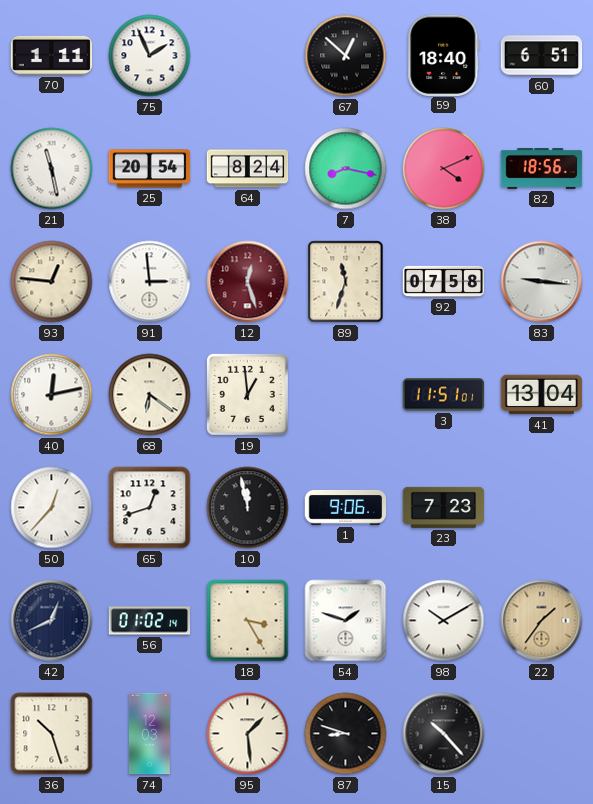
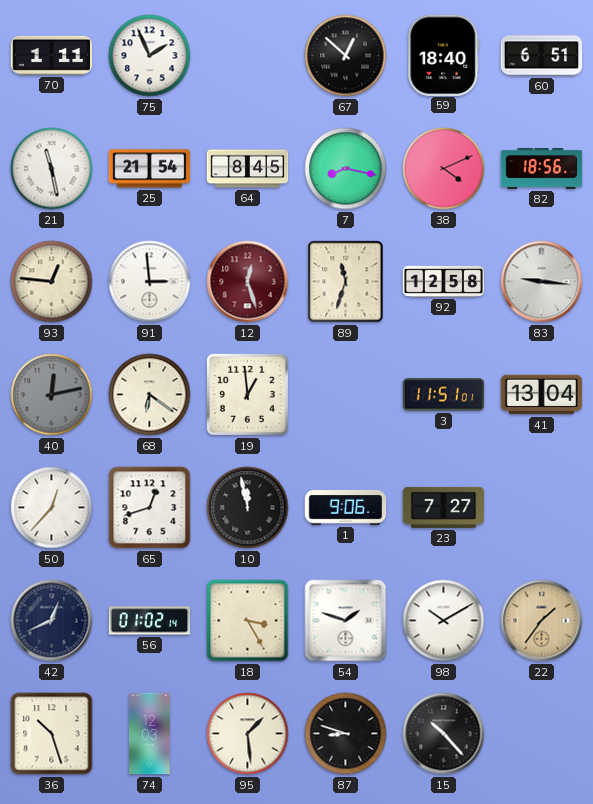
25: 20:54 -> 21:54 (150, 169)
64: 8:24 -> 8:45 (248, 169)
92: 07:58 -> 12:58 (444, 281)
40 dial: white -> grey (52, 395)
23: 7:23 -> 7:27 (444, 507)
